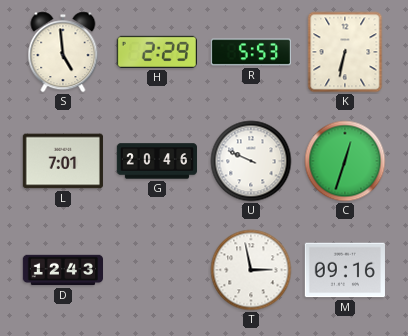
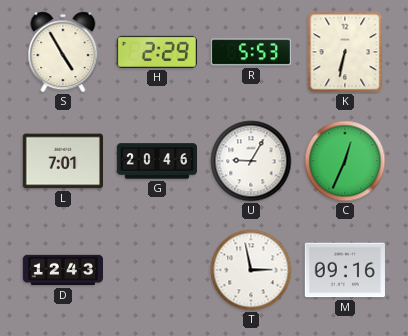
S: 4:59 -> 4:55 (63, 52)
U: 9:49 -> 9:05 (251, 161)
C: 12:33 -> 12:34 (345, 161)
